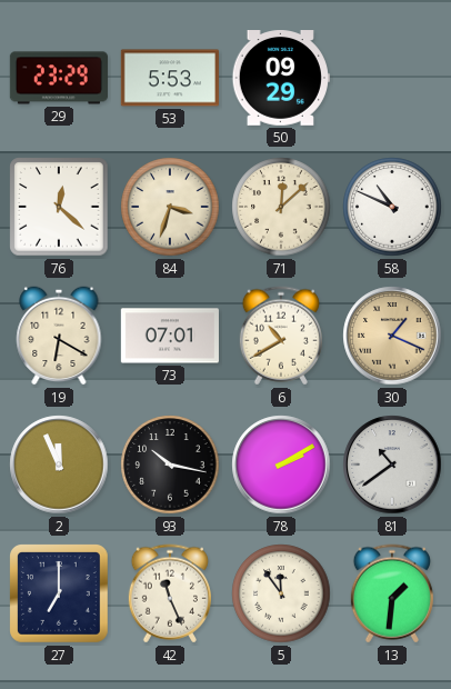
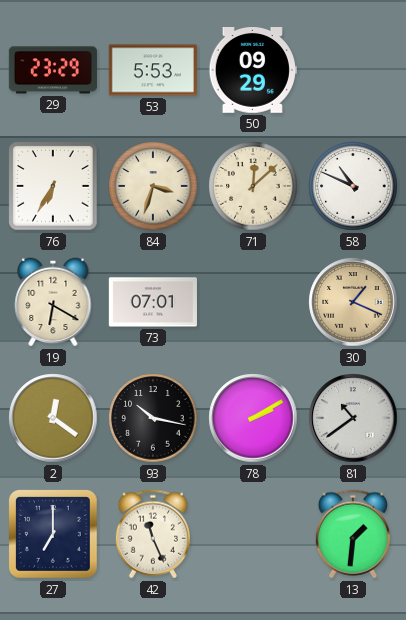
76: 12:22 -> 6:35 (53, 186)
6: 10:40 -> none (281, 336)
2: 11:56 -> 12:21 (53, 418)
5: 11:54 -> none (281, 593)
